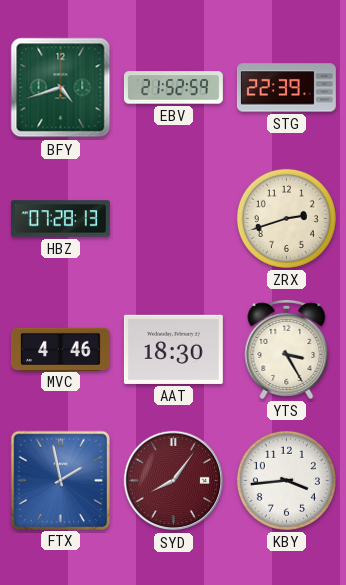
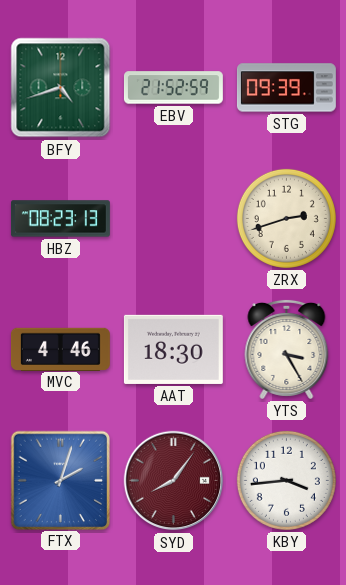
STG: 22:39 -> 09:39 (286, 88)
HBZ: 07:28 -> 08:23 (60, 219)
FTX: 1:58 -> 2:03 (60, 480)
